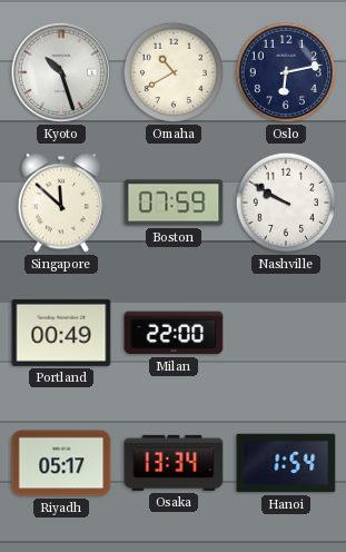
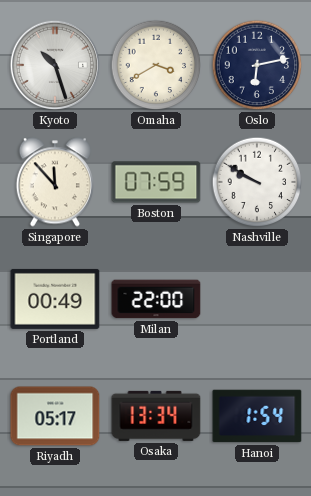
Omaha: 10:40 -> 3:40 (156, 65)
Singapore: 11:52 -> 11:53 (55, 182)
